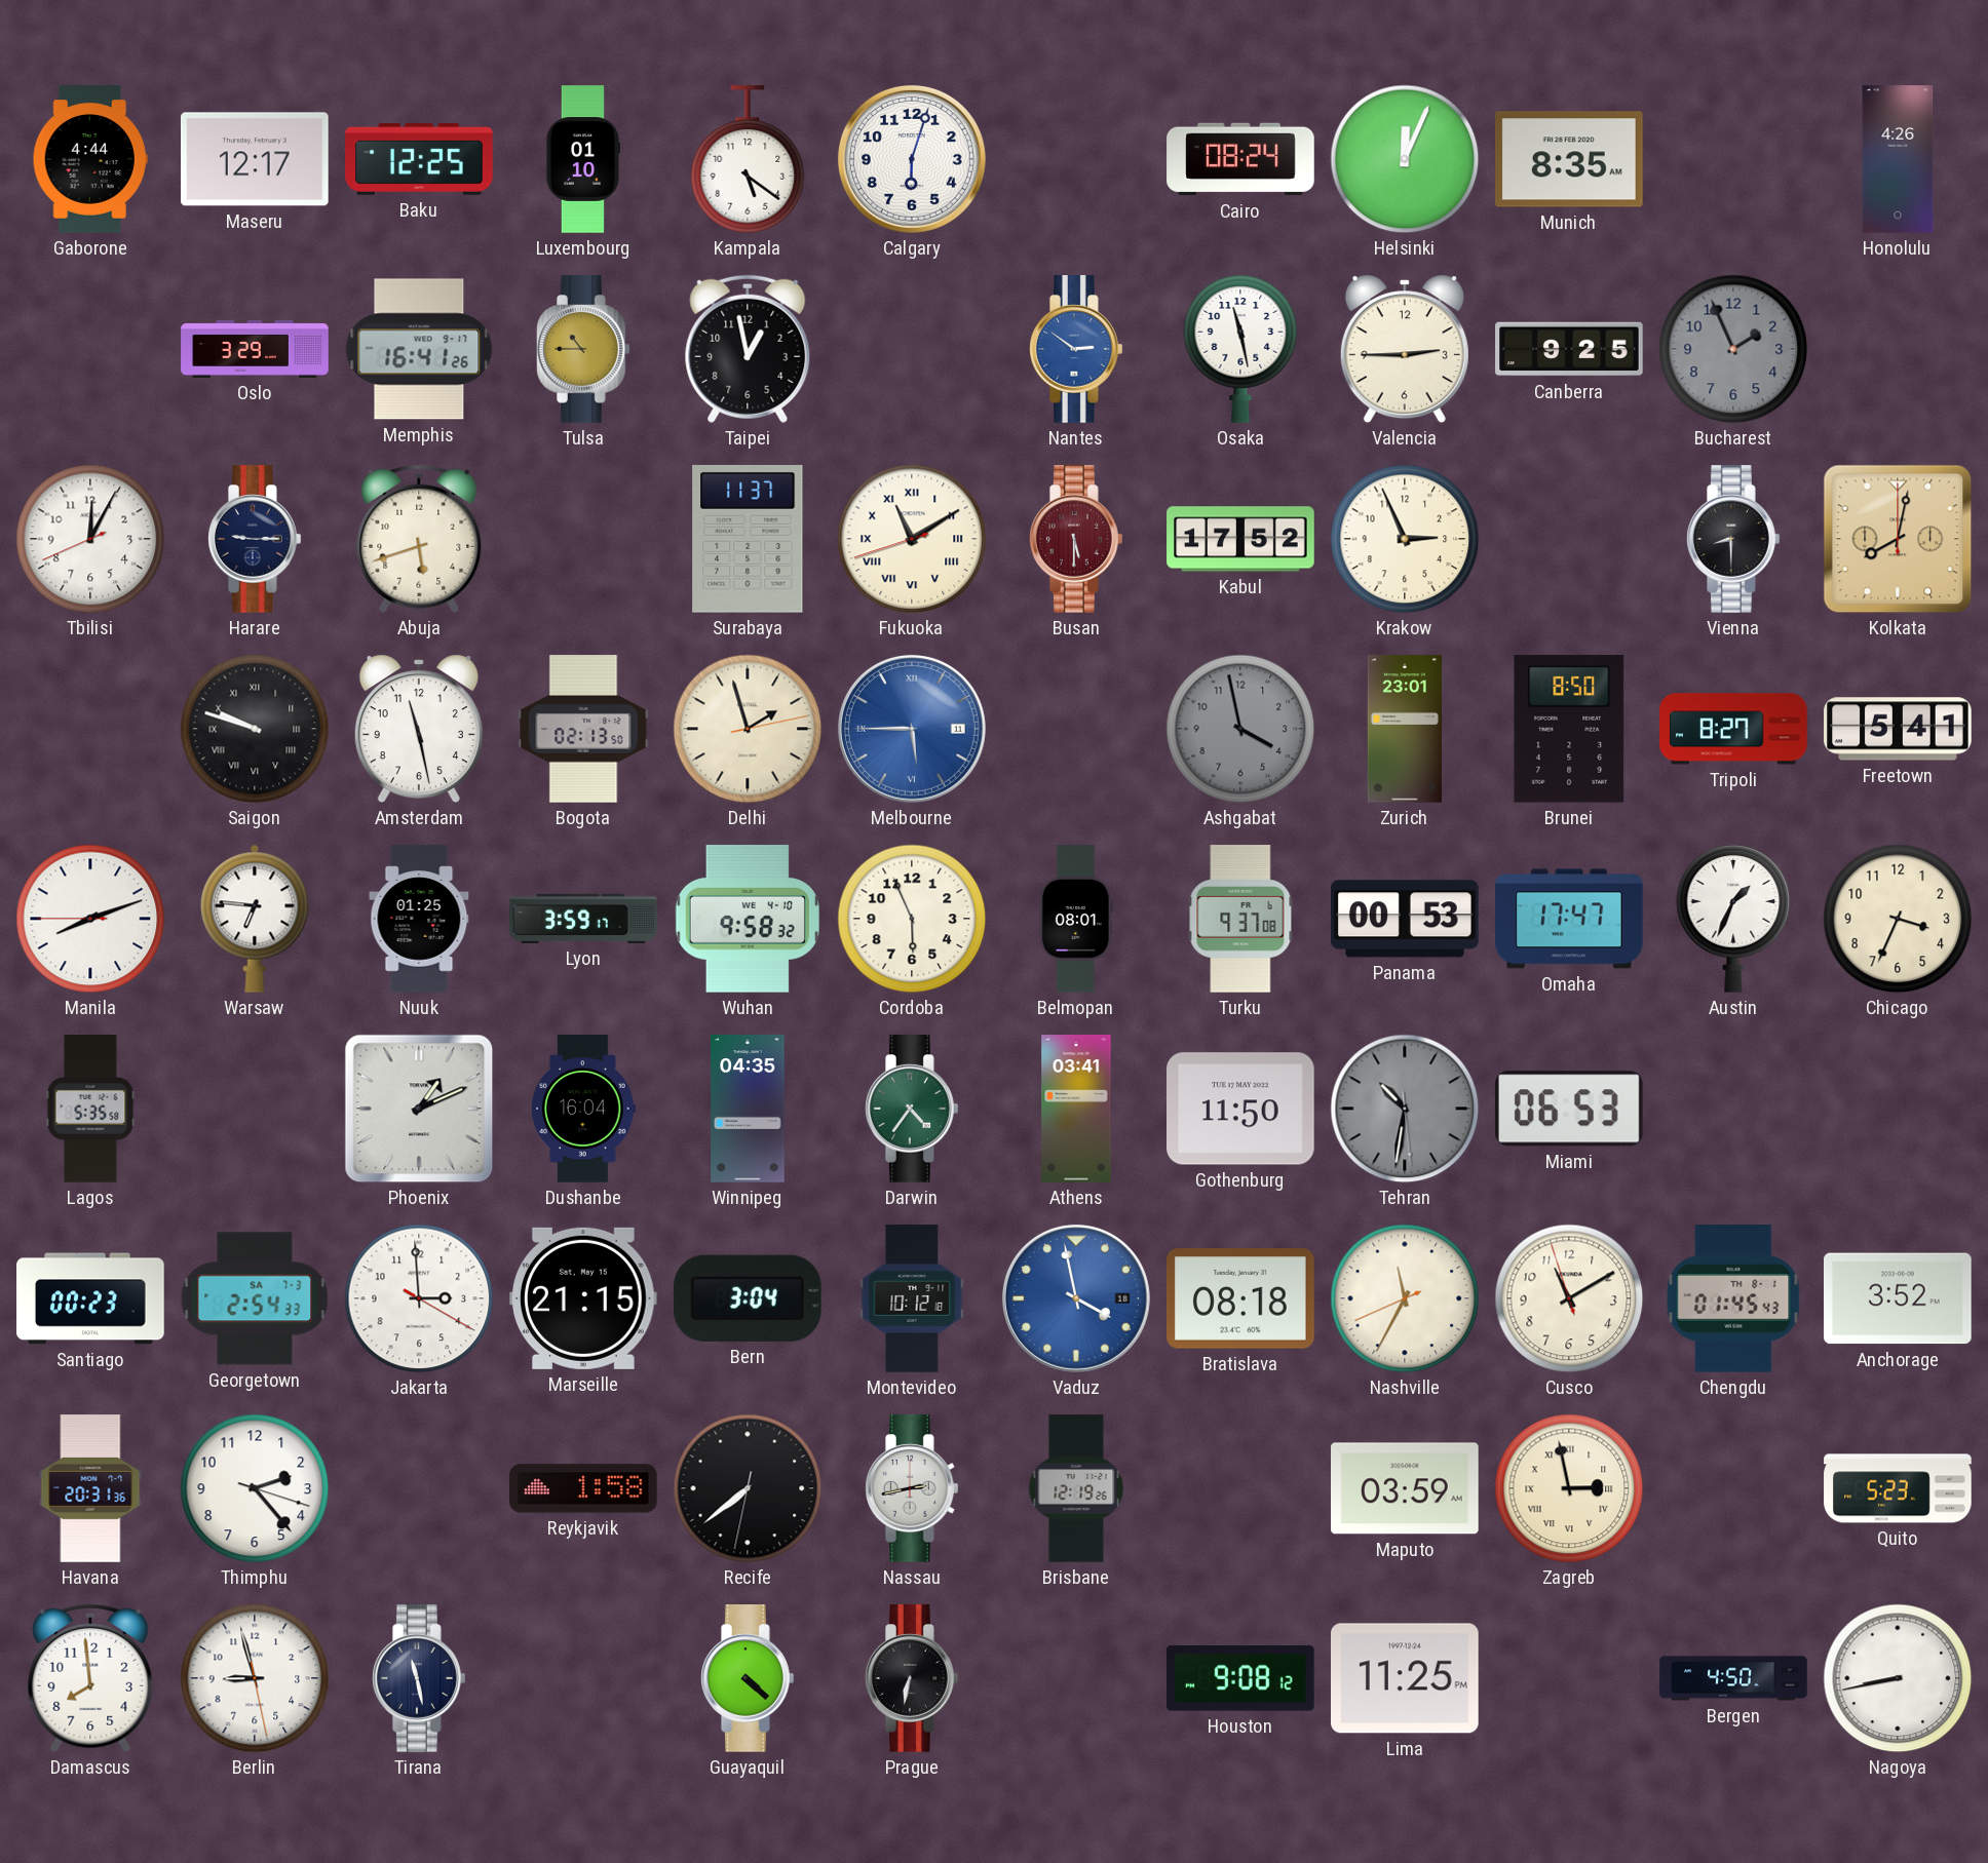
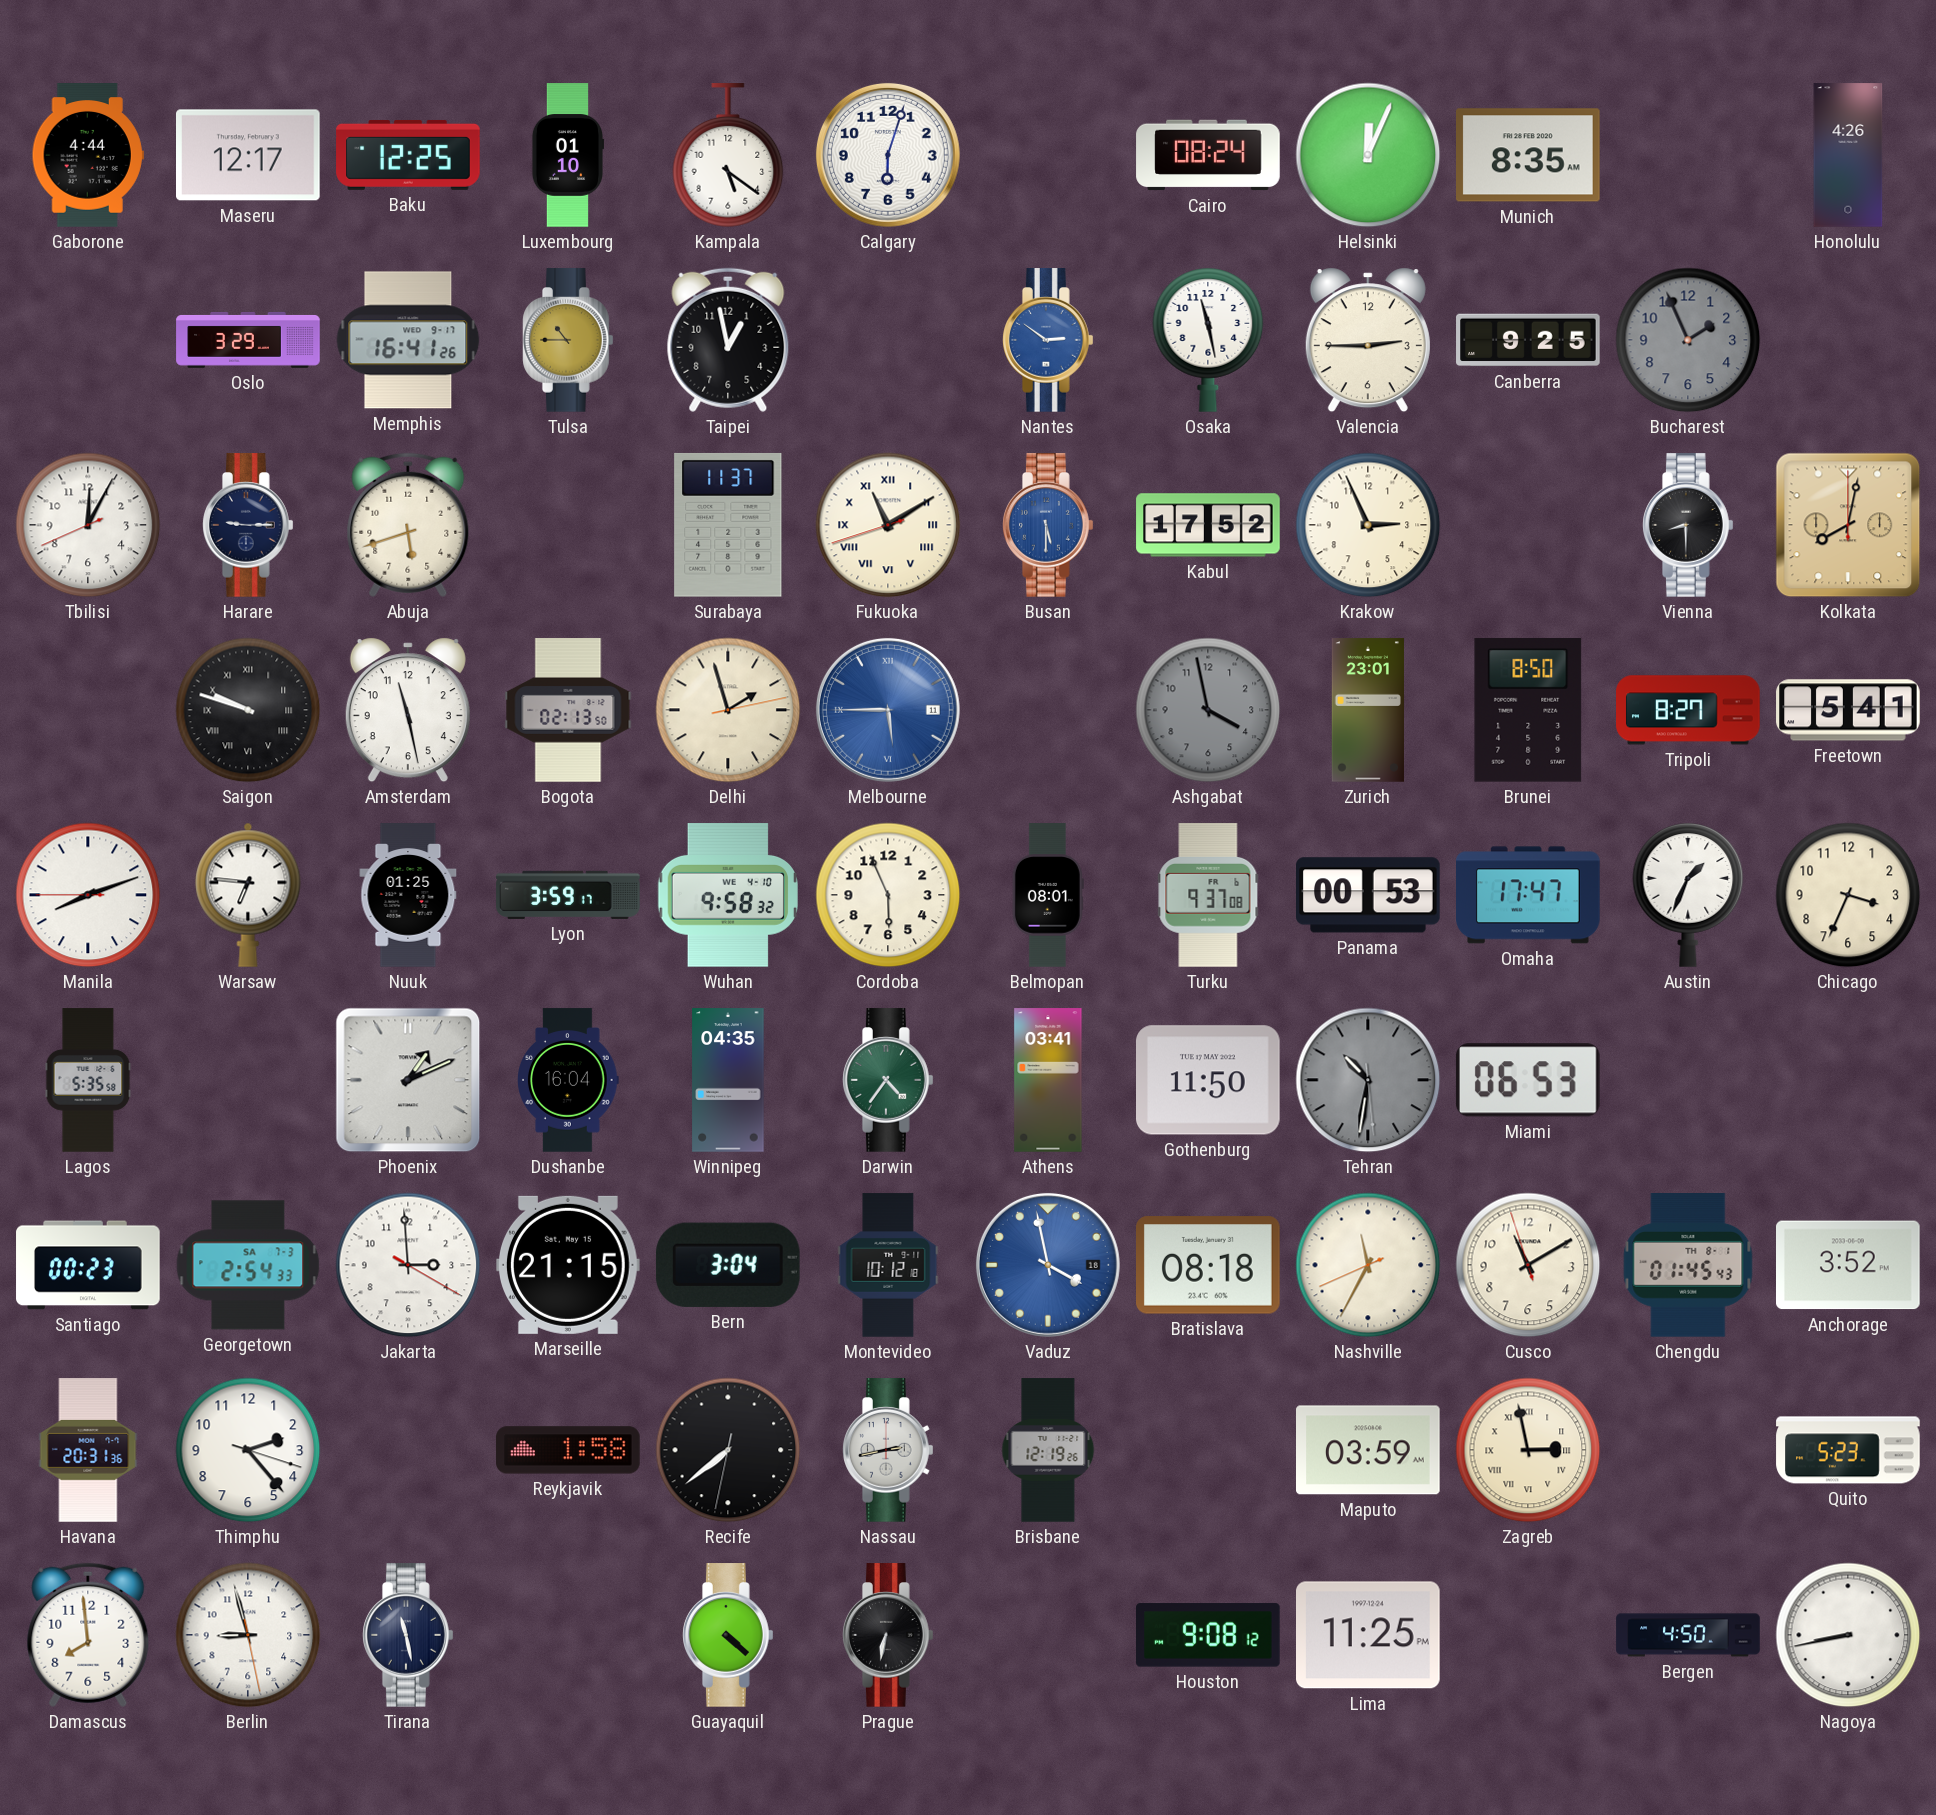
Busan dial: burgundy -> blue (1049, 525)
